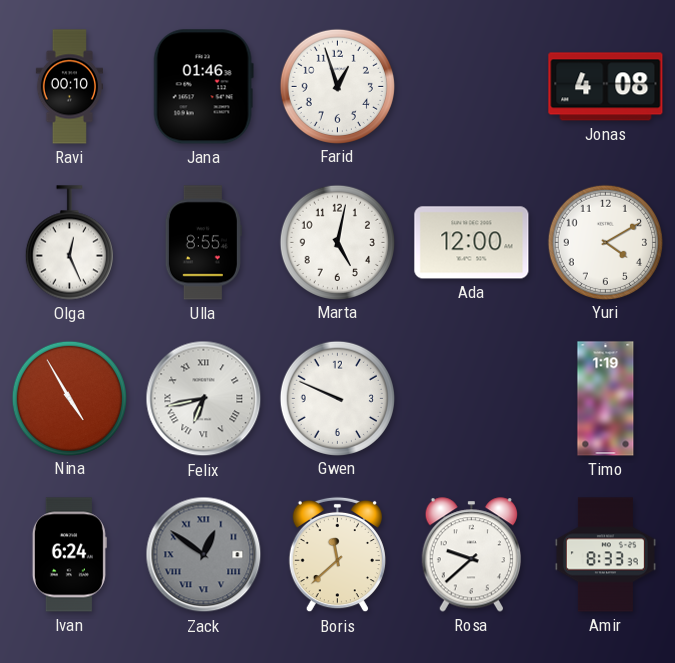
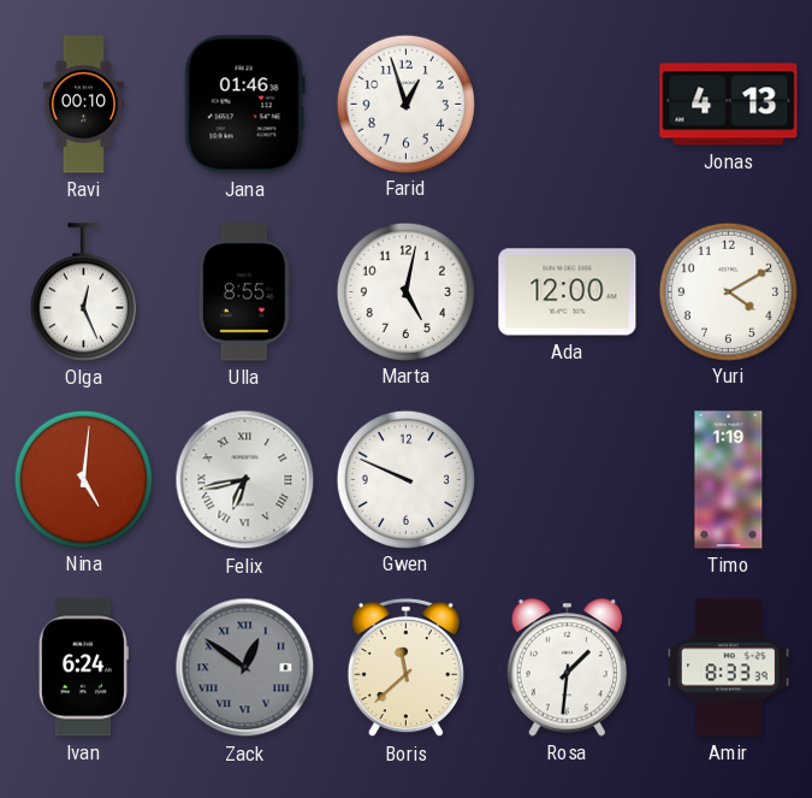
Jonas: 4:08 -> 4:13 (729, 105)
Nina: 4:55 -> 5:01 (83, 479)
Rosa: 9:38 -> 1:31 (567, 668)
